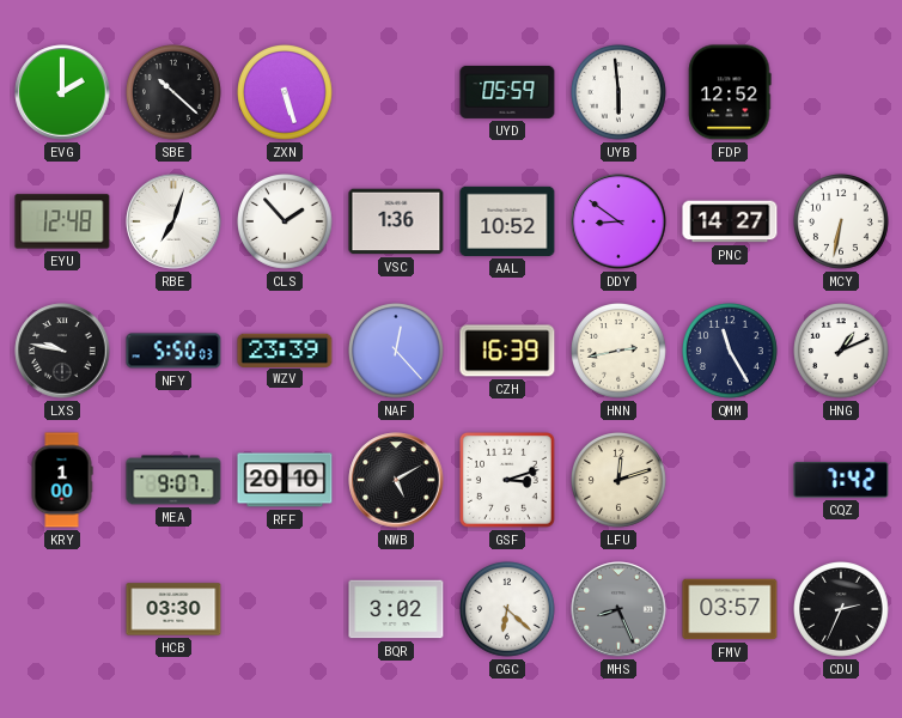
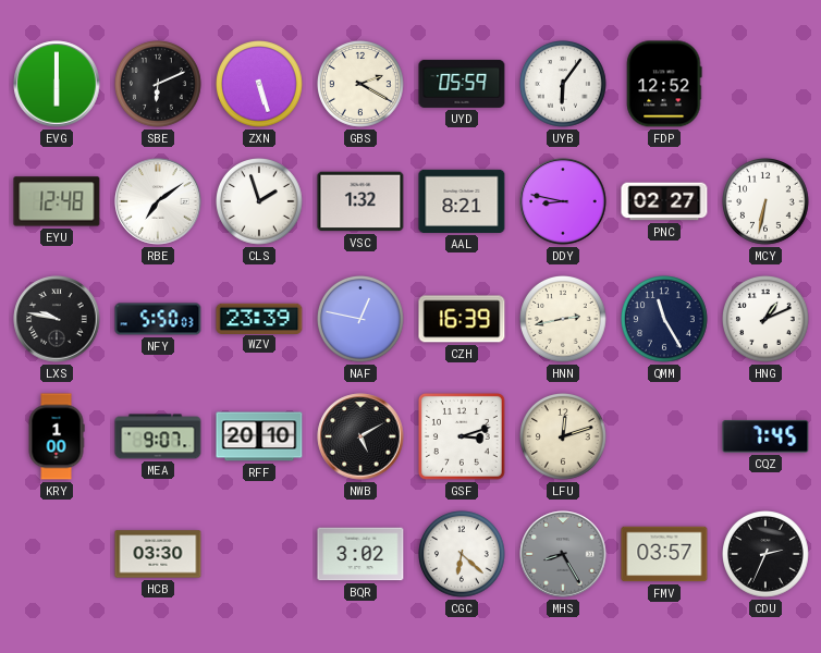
EVG: 2:00 -> 6:00 (57, 84)
SBE: 10:22 -> 6:11 (159, 85)
GBS: none -> 2:20 (362, 85)
UYB: 5:59 -> 6:06 (564, 85)
RBE: 7:03 -> 7:09 (158, 201)
CLS: 1:53 -> 1:57 (260, 202)
VSC: 1:36 -> 1:32 (360, 201)
AAL: 10:52 -> 8:21 (462, 201)
DDY: 8:51 -> 8:47 (563, 201)
PNC: 14:27 -> 02:27 (664, 201)
NAF: 12:23 -> 12:47 (362, 320)
CQZ: 7:42 -> 7:45 (765, 436)
MHS: 8:26 -> 8:25 (563, 554)
